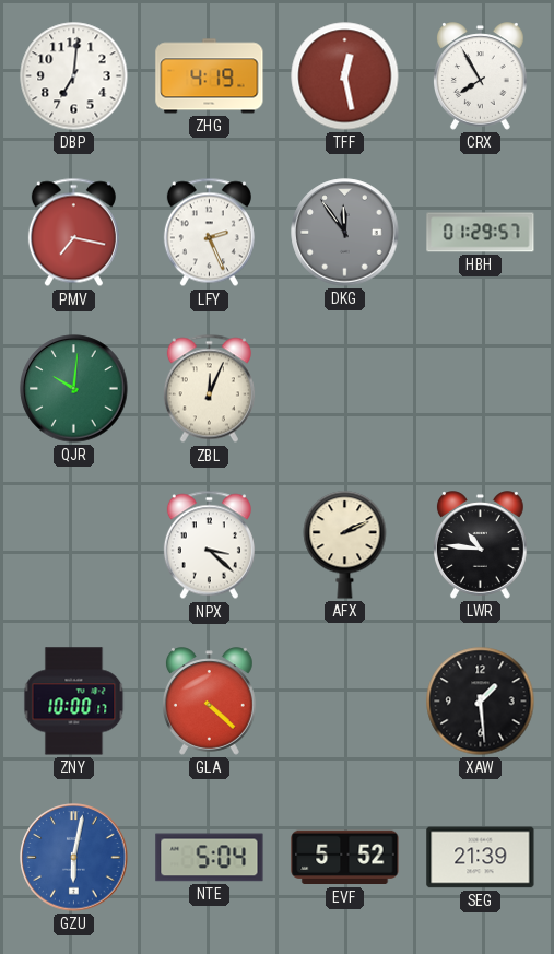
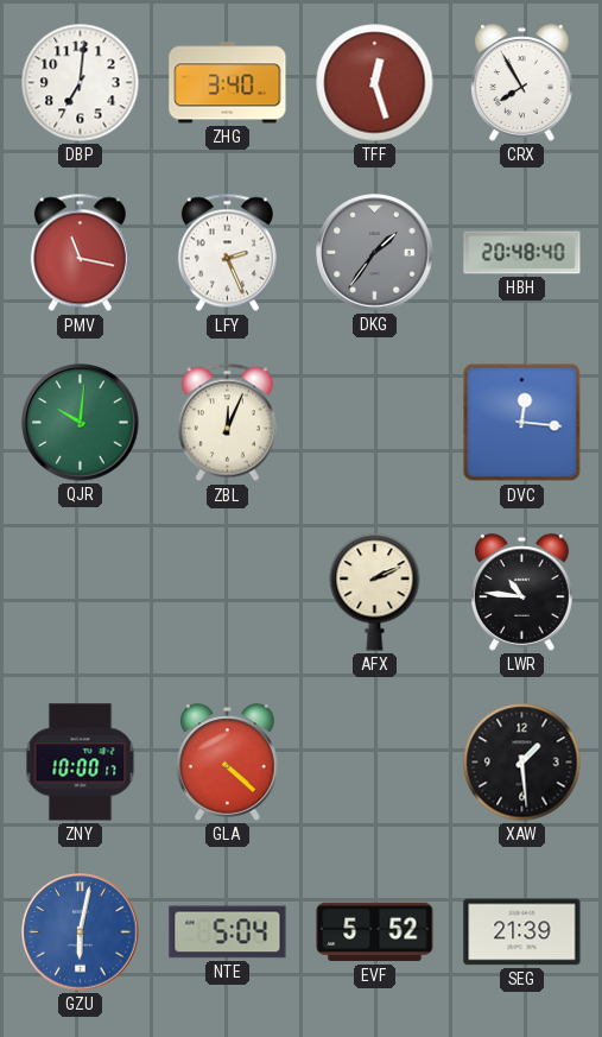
ZHG: 4:19 -> 3:40 (228, 83)
TFF: 12:28 -> 12:27 (375, 83)
PMV: 7:17 -> 11:17 (80, 253)
DKG: 11:54 -> 1:36 (375, 253)
HBH: 01:29 -> 20:48 (522, 253)
DVC: none -> 12:16 (522, 423)
NPX: 3:22 -> none (209, 545)
